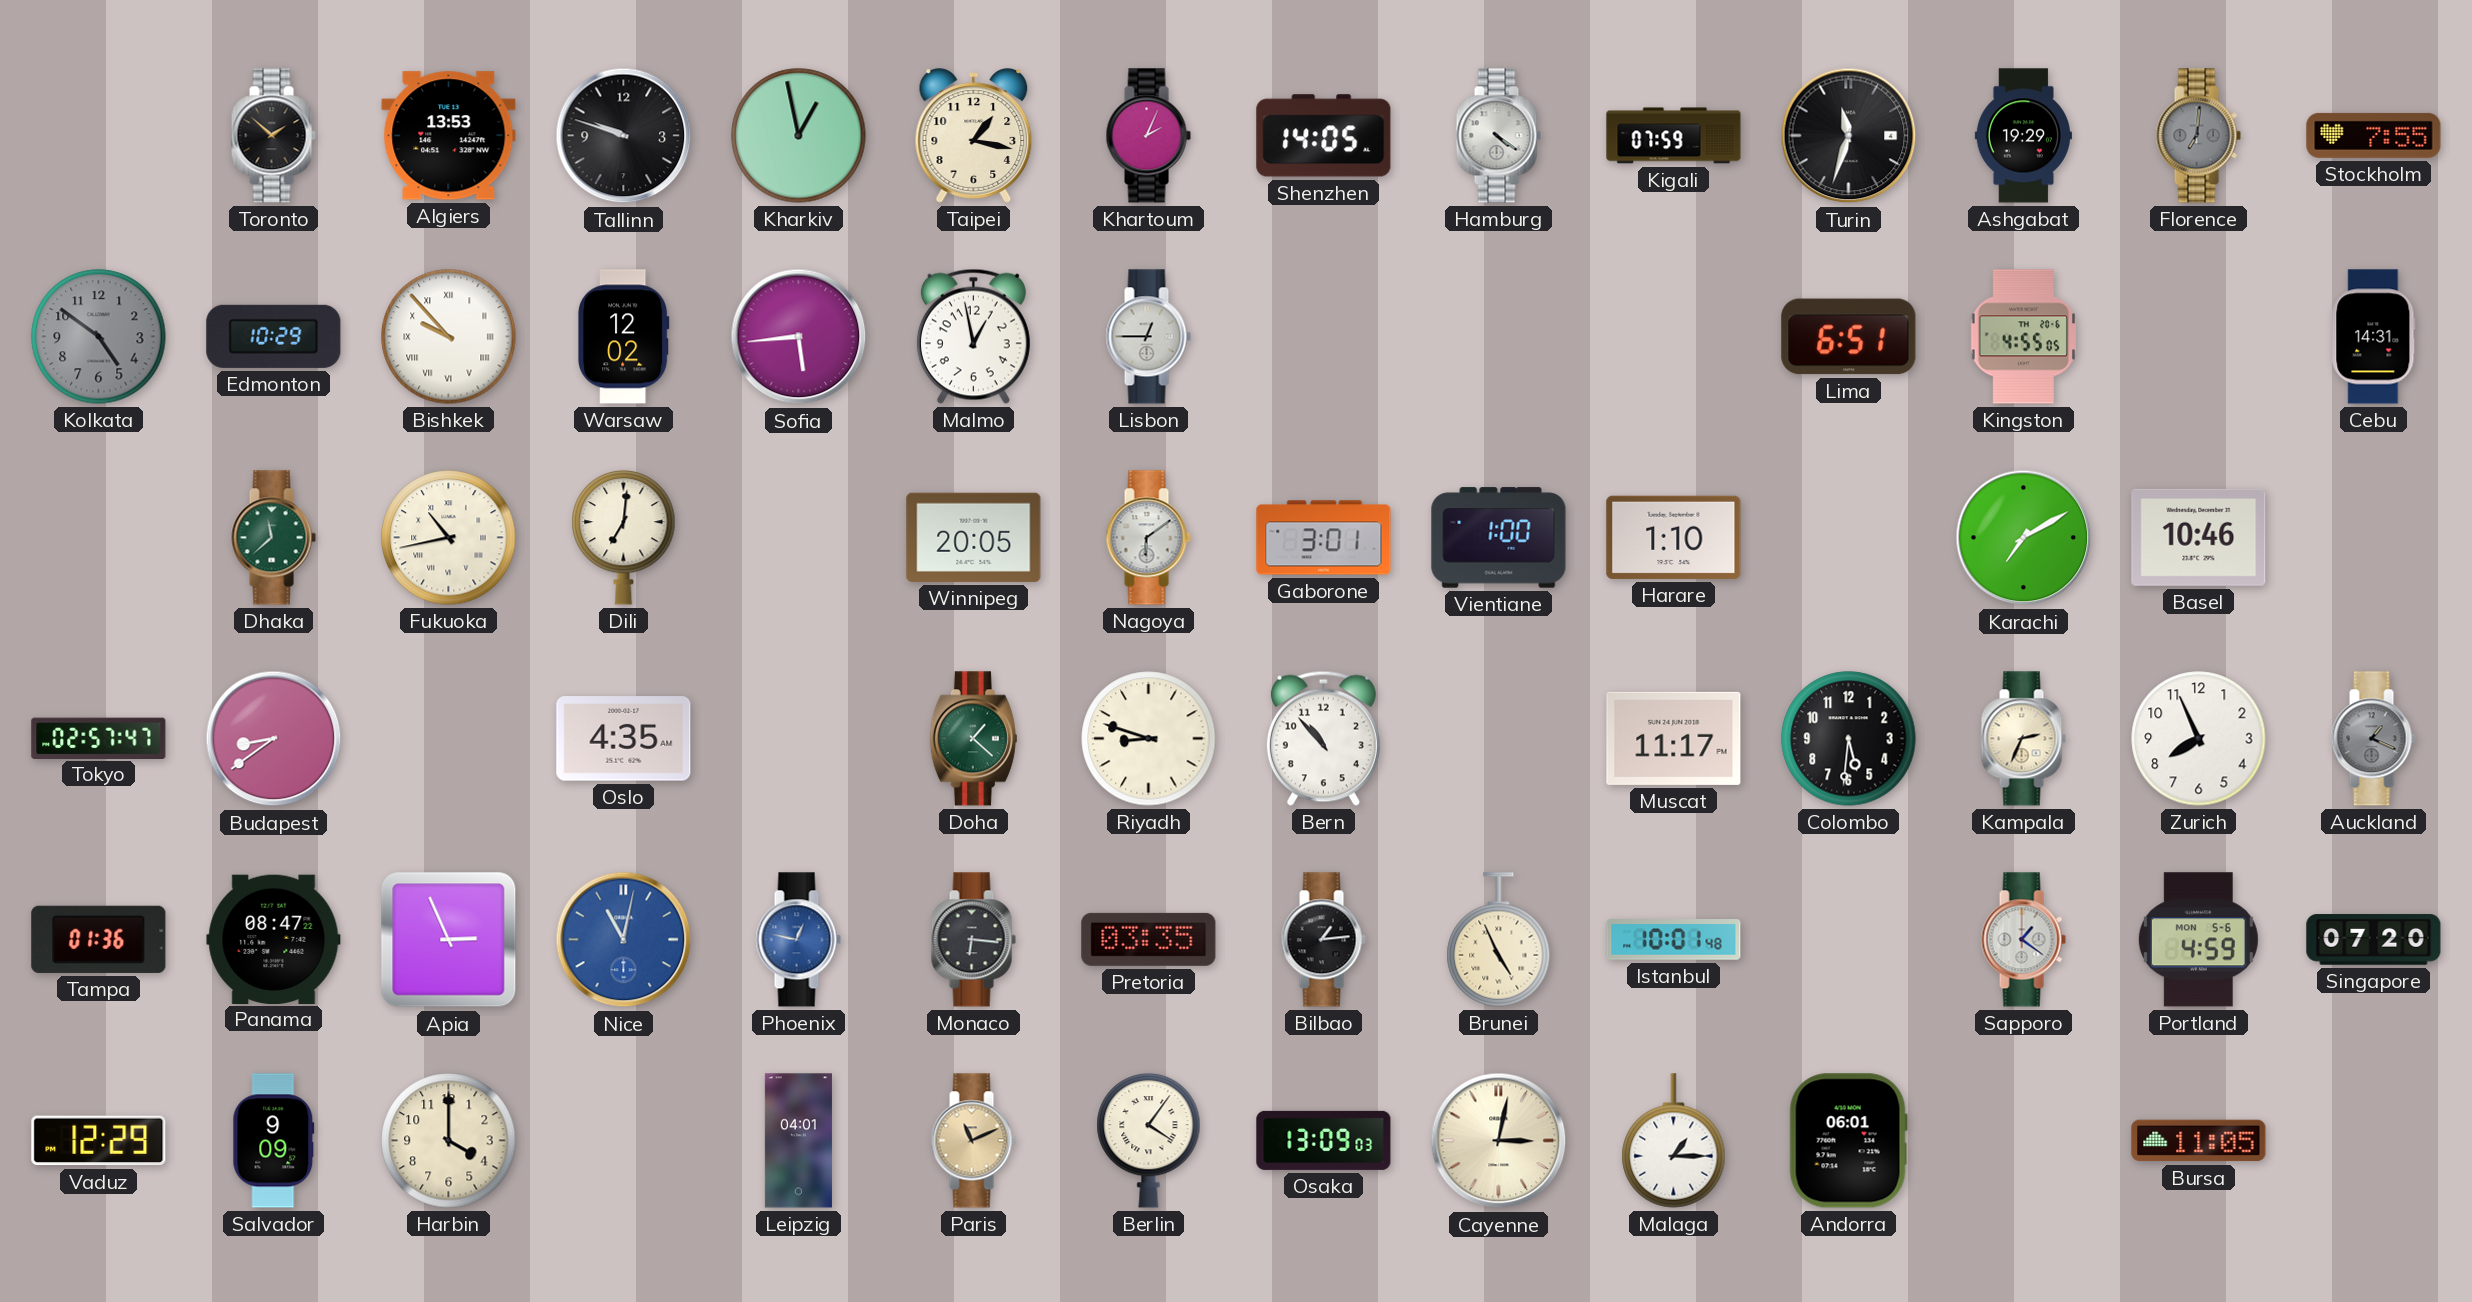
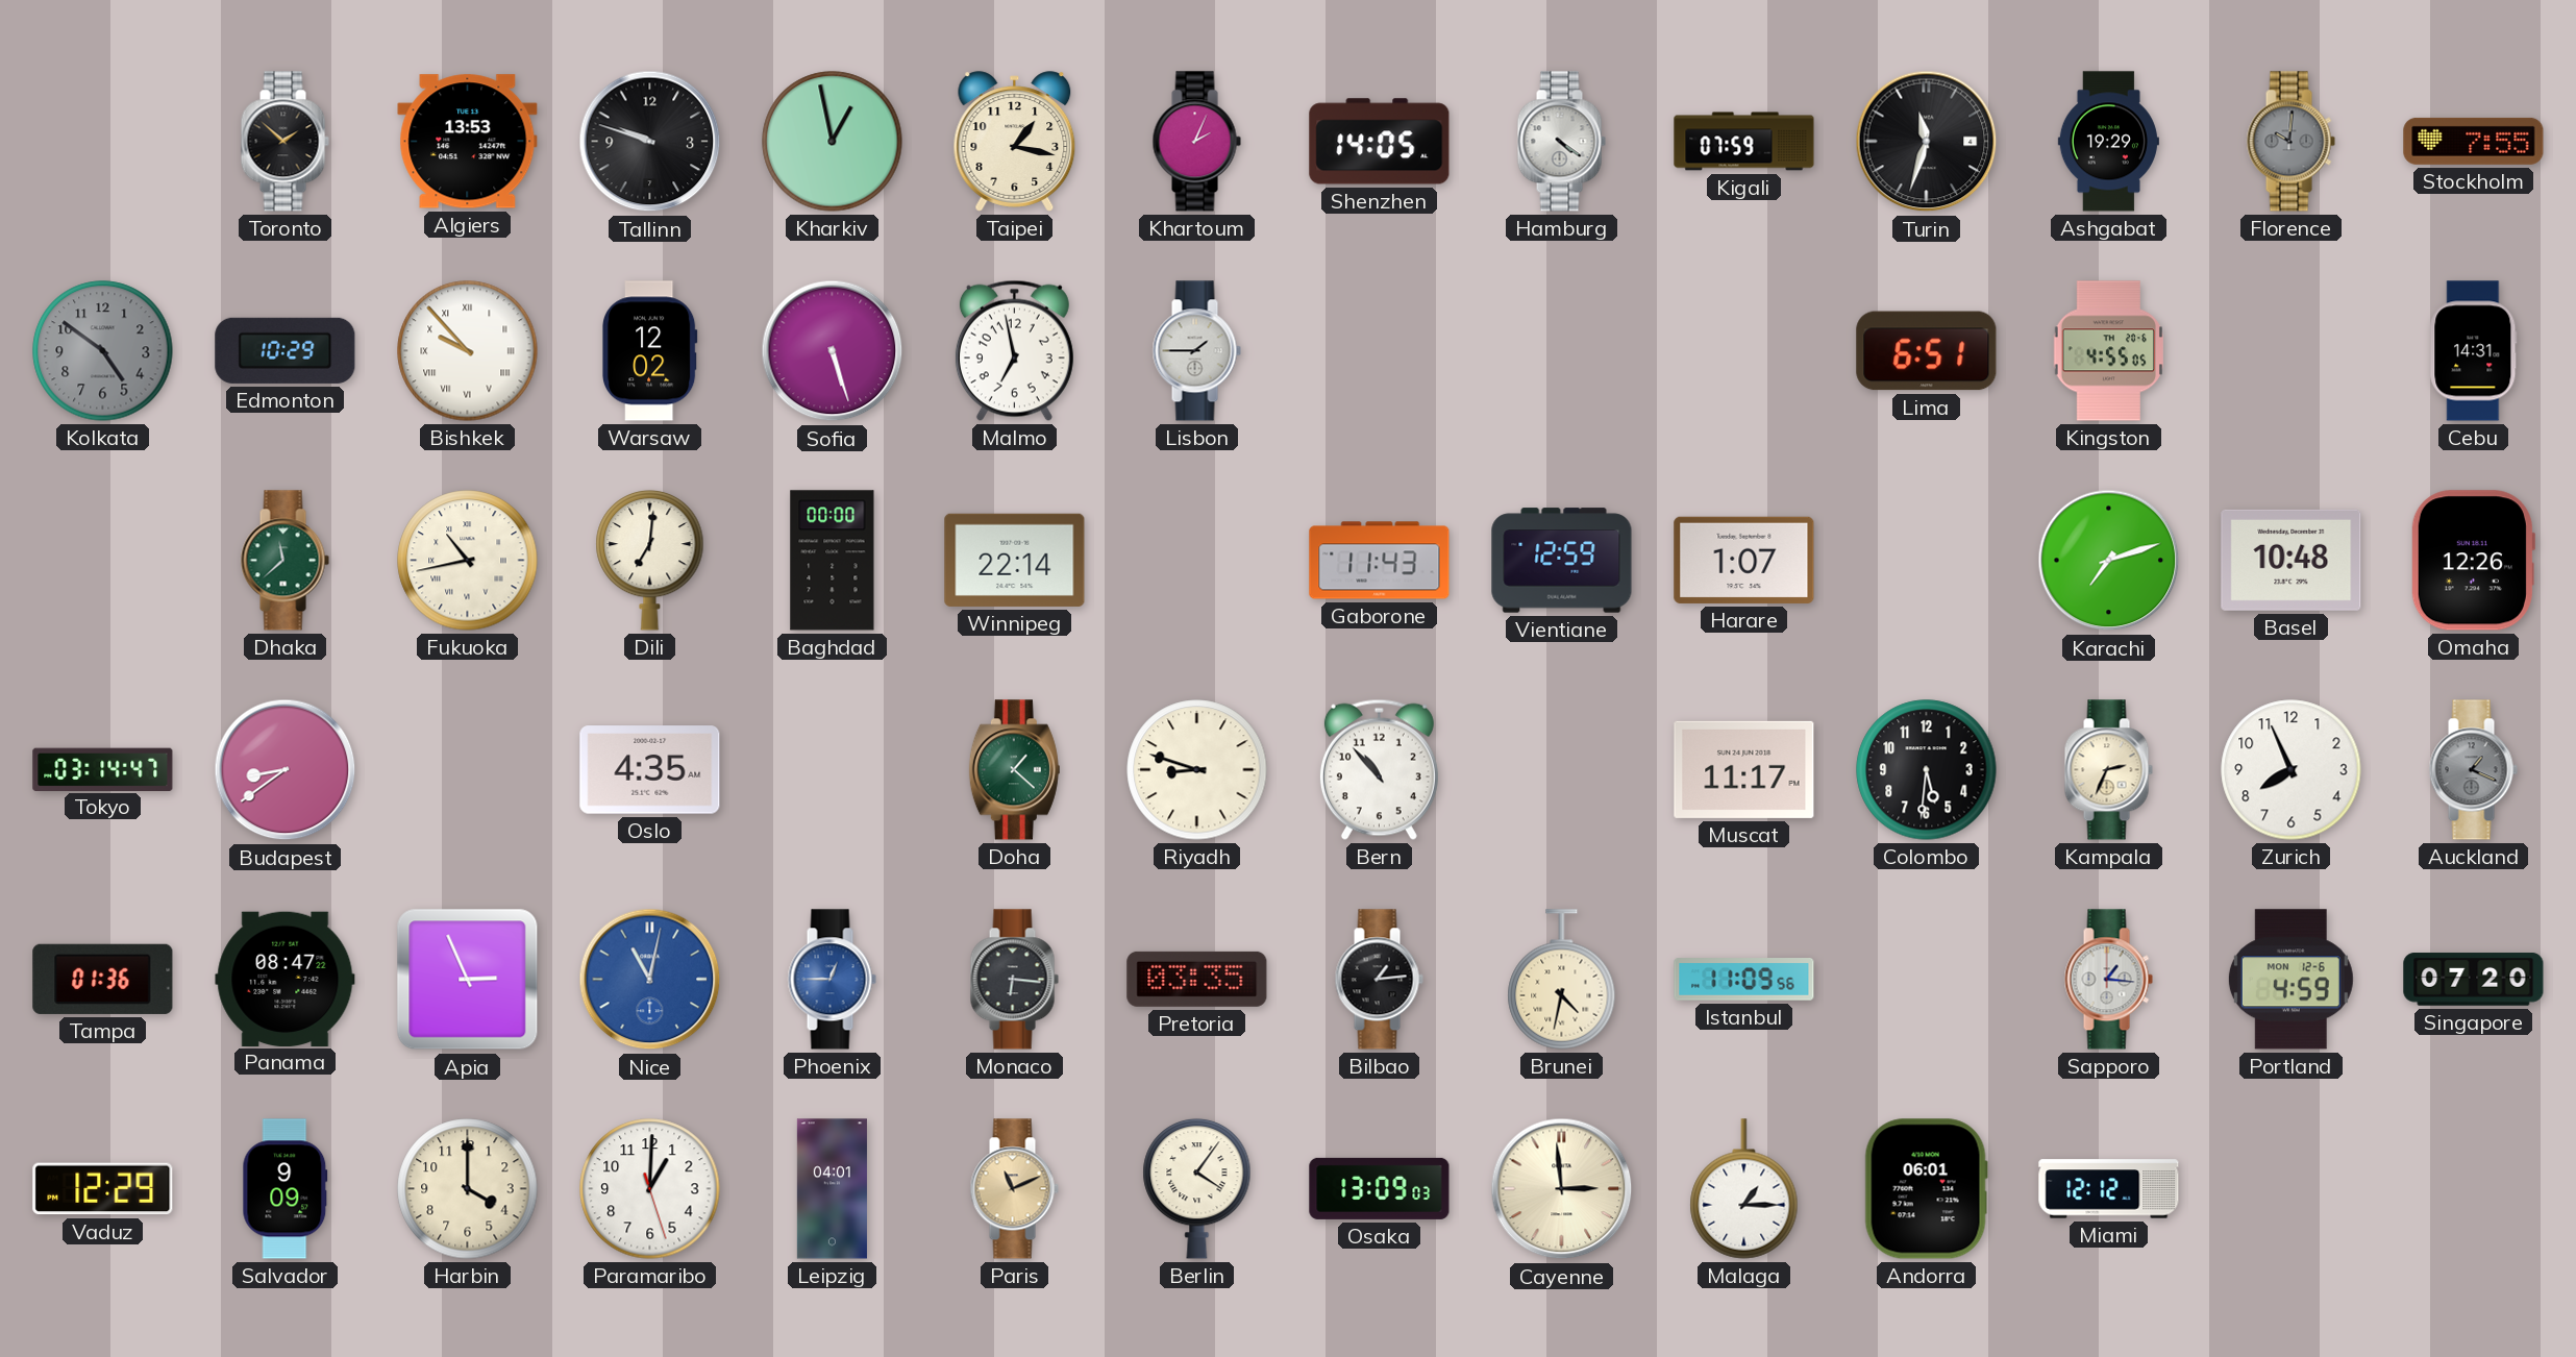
Florence: 7:01 -> 10:01 (2290, 142)
Sofia: 5:44 -> 5:27 (833, 351)
Malmo: 12:58 -> 6:58 (1014, 350)
Lisbon: 12:45 -> 1:45 (1196, 351)
Baghdad: none -> 00:00 (833, 561)
Winnipeg: 20:05 -> 22:14 (1015, 560)
Nagoya: 6:09 -> none (1148, 538)
Gaborone: 3:01 -> 11:43 (1380, 561)
Vientiane: 1:00 -> 12:59 (1562, 561)
Harare: 1:10 -> 1:07 (1744, 560)
Karachi: 7:10 -> 7:12 (2109, 561)
Basel: 10:46 -> 10:48 (2292, 560)
Omaha: none -> 12:26 (2473, 561)
Tokyo: 02:57 -> 03:14 (103, 769)
Phoenix: 12:47 -> 12:45 (832, 980)
Brunei: 4:56 -> 4:32 (1562, 980)
Istanbul: 10:01 -> 11:09 (1744, 980)
Sapporo: 1:21 -> 1:16 (2108, 980)
Portland date: MON 5-6 -> MON 12-6 (2290, 980)
Paramaribo: none -> 1:00 (650, 1189)
Cayenne: 3:02 -> 2:59 (1562, 1189)
Miami: none -> 12:12 (2109, 1189)
Bursa: 11:05 -> none (2199, 1141)
